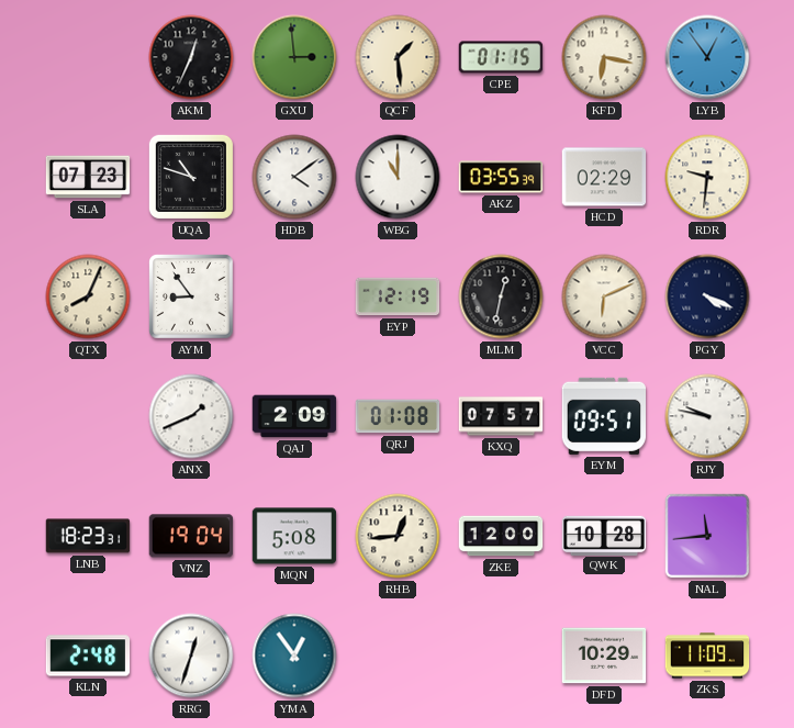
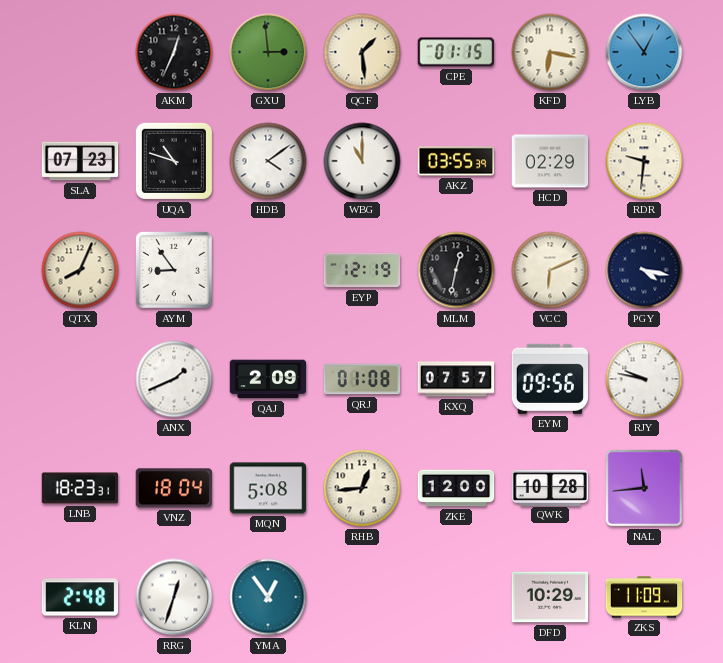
PGY: 4:19 -> 4:17 (644, 270)
EYM: 09:51 -> 09:56 (549, 379)
VNZ: 19:04 -> 18:04 (174, 488)
